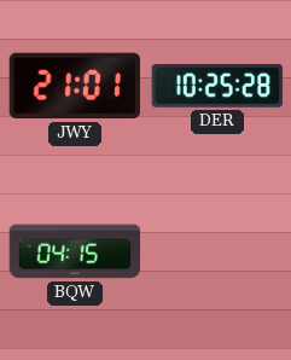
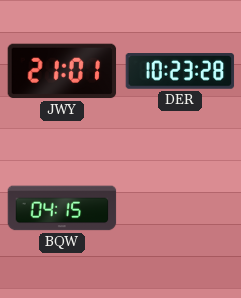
DER: 10:25 -> 10:23 (180, 72)
